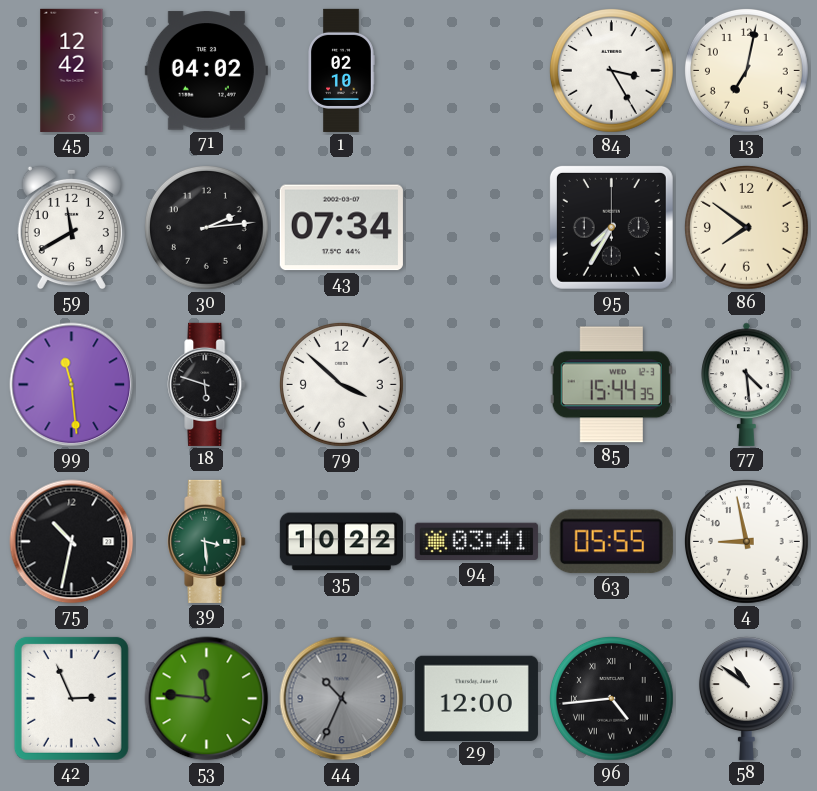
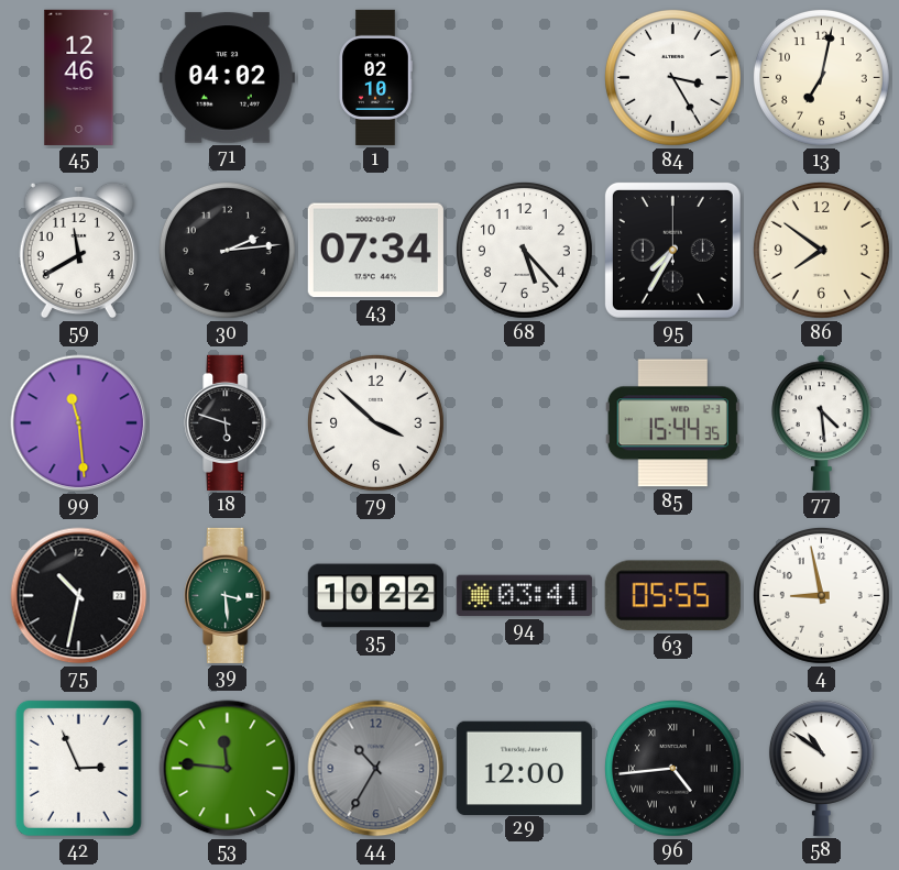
45: 12:42 -> 12:46 (79, 77)
68: none -> 5:23 (524, 250)
44: 10:34 -> 10:35 (376, 769)
